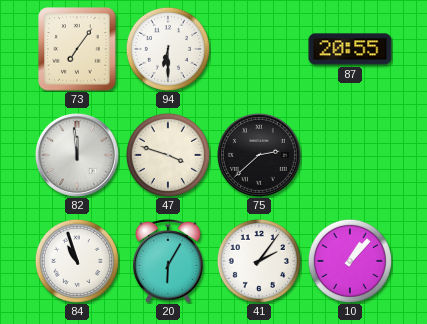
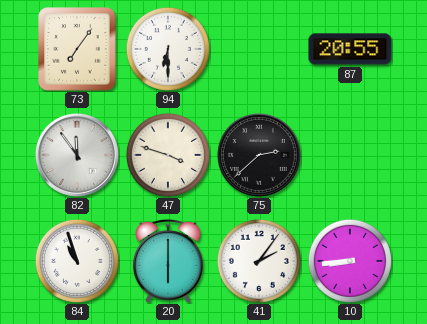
82: 11:59 -> 11:54 (77, 155)
20: 6:05 -> 6:00 (168, 262)
10: 1:07 -> 8:44 (350, 261)
